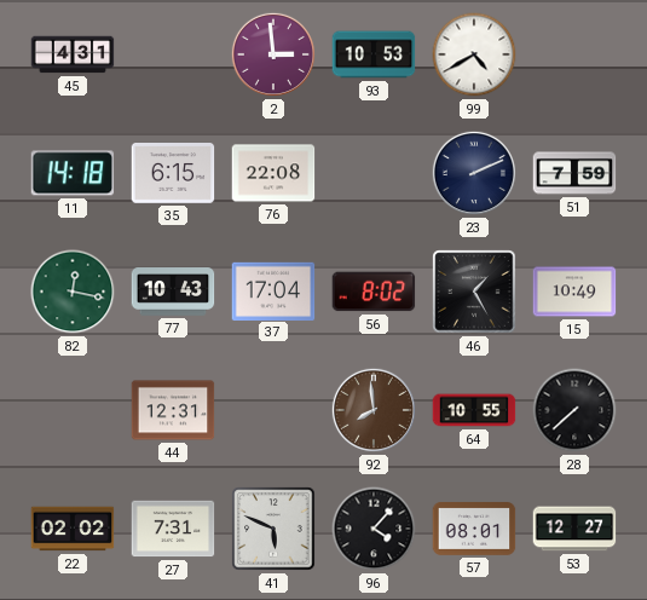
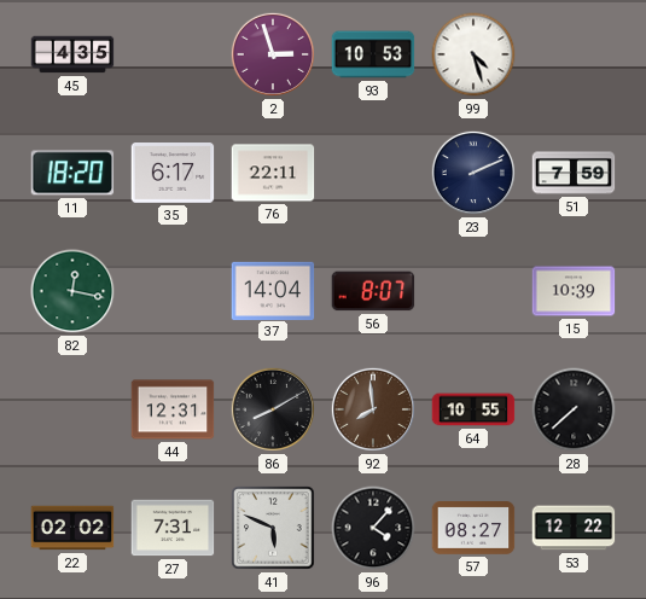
45: 4:31 -> 4:35 (72, 54)
2: 2:59 -> 2:57 (273, 54)
99: 4:40 -> 4:27 (473, 54)
11: 14:18 -> 18:20 (72, 173)
35: 6:15 -> 6:17 (173, 174)
76: 22:08 -> 22:11 (273, 173)
77: 10:43 -> none (173, 292)
37: 17:04 -> 14:04 (273, 290)
56: 8:02 -> 8:07 (373, 291)
46: 1:25 -> none (474, 292)
15: 10:49 -> 10:39 (574, 291)
86: none -> 8:10 (273, 409)
57: 08:01 -> 08:27 (473, 529)
53: 12:27 -> 12:22 (574, 528)
